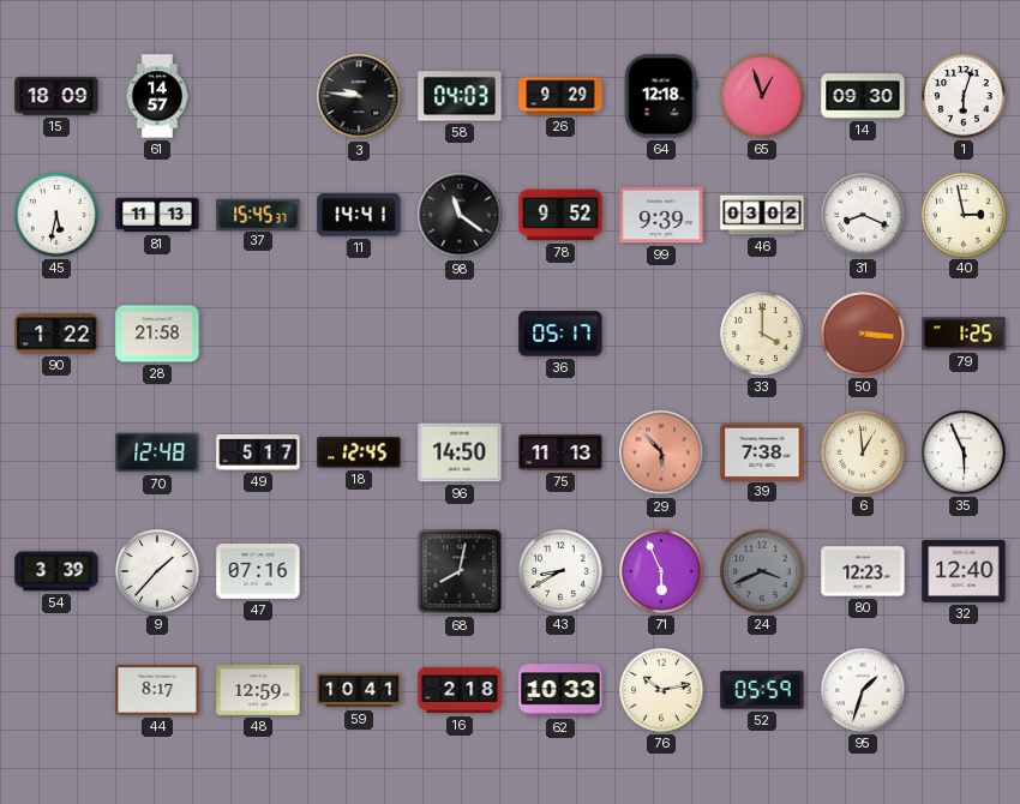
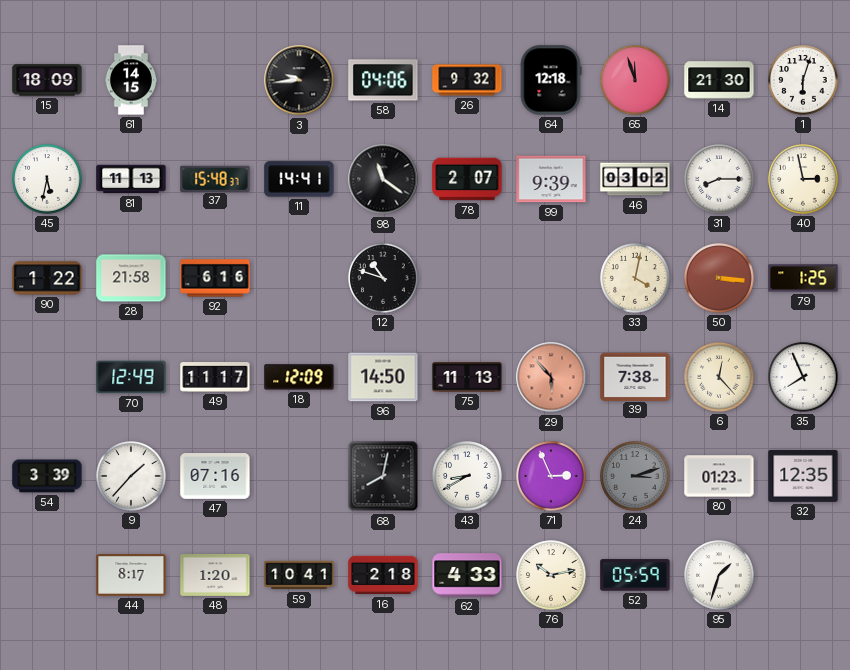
61: 14:57 -> 14:15 (131, 80)
3: 9:46 -> 9:44 (299, 80)
58: 04:03 -> 04:06 (383, 80)
26: 9:29 -> 9:32 (467, 80)
65: 12:57 -> 11:57 (635, 80)
14: 09:30 -> 21:30 (719, 80)
37: 15:45 -> 15:48 (215, 178)
78: 9:52 -> 2:07 (467, 179)
31: 8:19 -> 8:15 (719, 179)
92: none -> 6:16 (215, 278)
12: none -> 10:48 (383, 278)
36: 05:17 -> none (560, 334)
33: 4:00 -> 4:02 (635, 278)
70: 12:48 -> 12:49 (131, 377)
49: 5:17 -> 11:17 (215, 377)
18: 12:45 -> 12:09 (299, 377)
6: 12:59 -> 12:23 (719, 377)
35: 5:56 -> 7:56 (803, 377)
71: 5:56 -> 2:56 (551, 476)
24: 3:41 -> 3:12 (635, 476)
80: 12:23 -> 01:23 (719, 476)
32: 12:40 -> 12:35 (803, 476)
48: 12:59 -> 1:20 (215, 576)
62: 10:33 -> 4:33 (467, 575)
